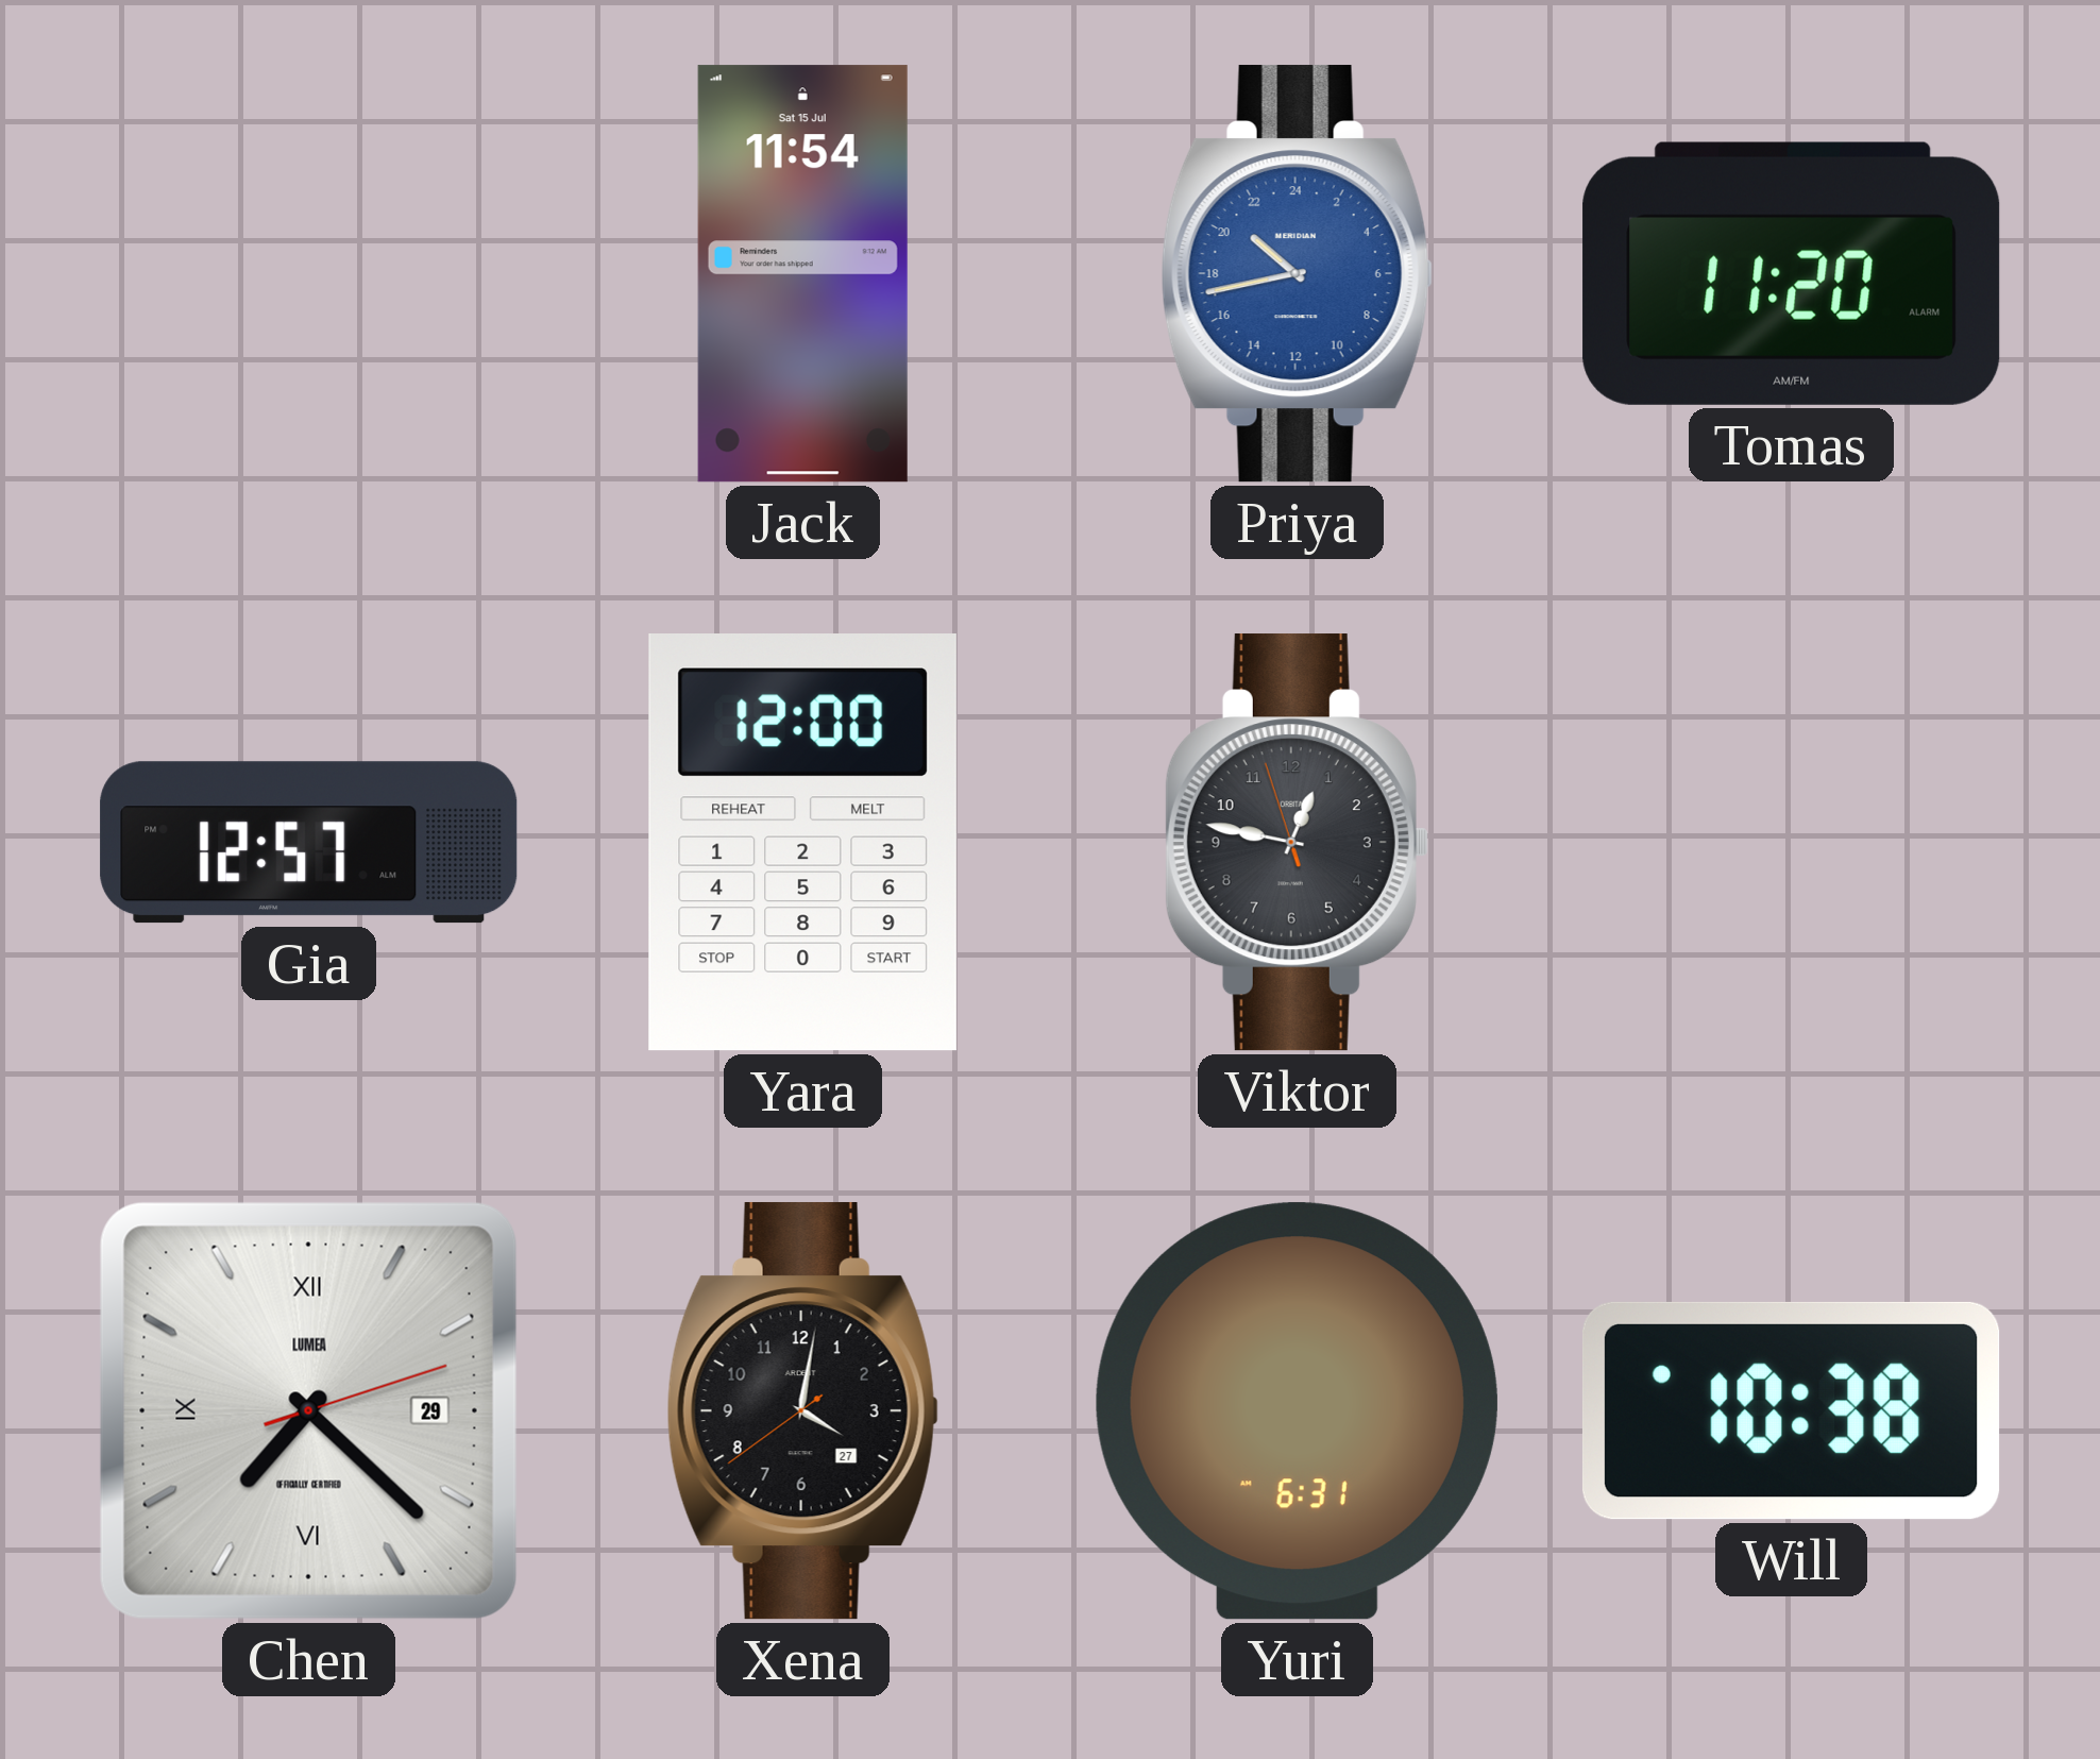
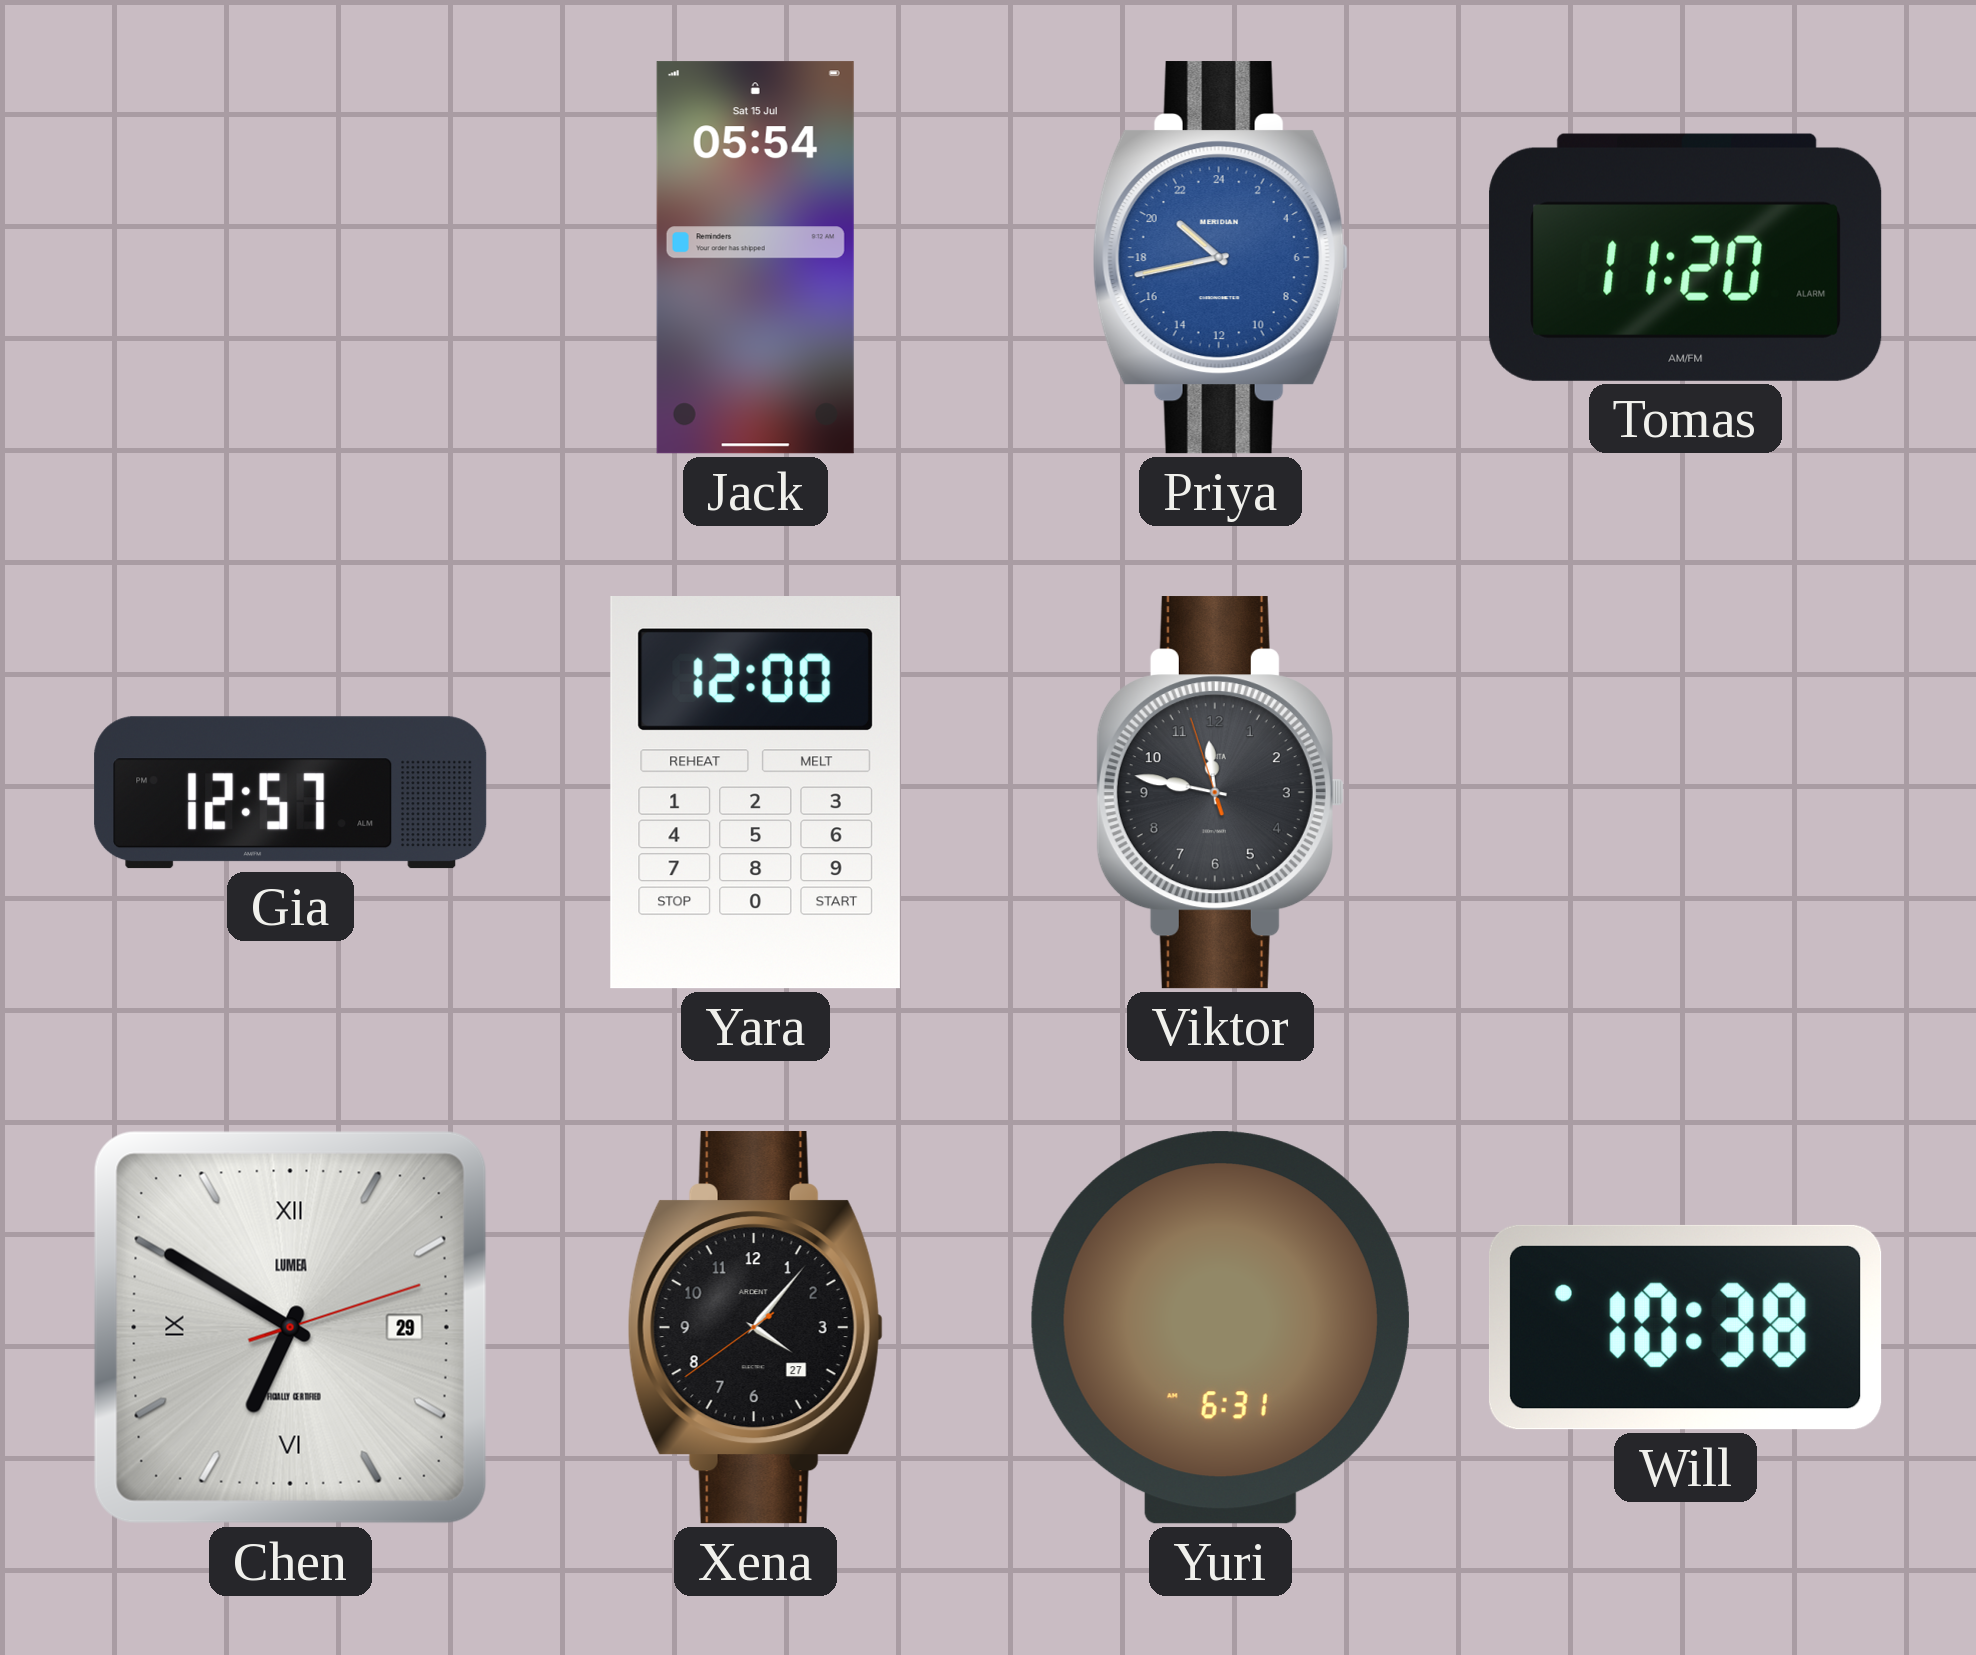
Jack: 11:54 -> 05:54 (755, 258)
Viktor: 12:46 -> 11:46 (1220, 793)
Chen: 7:22 -> 6:50 (290, 1327)
Xena: 4:01 -> 4:06 (755, 1328)
